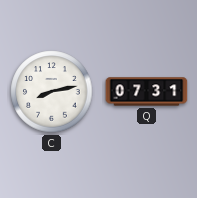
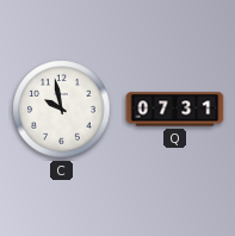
C: 8:13 -> 9:58 (62, 110)
